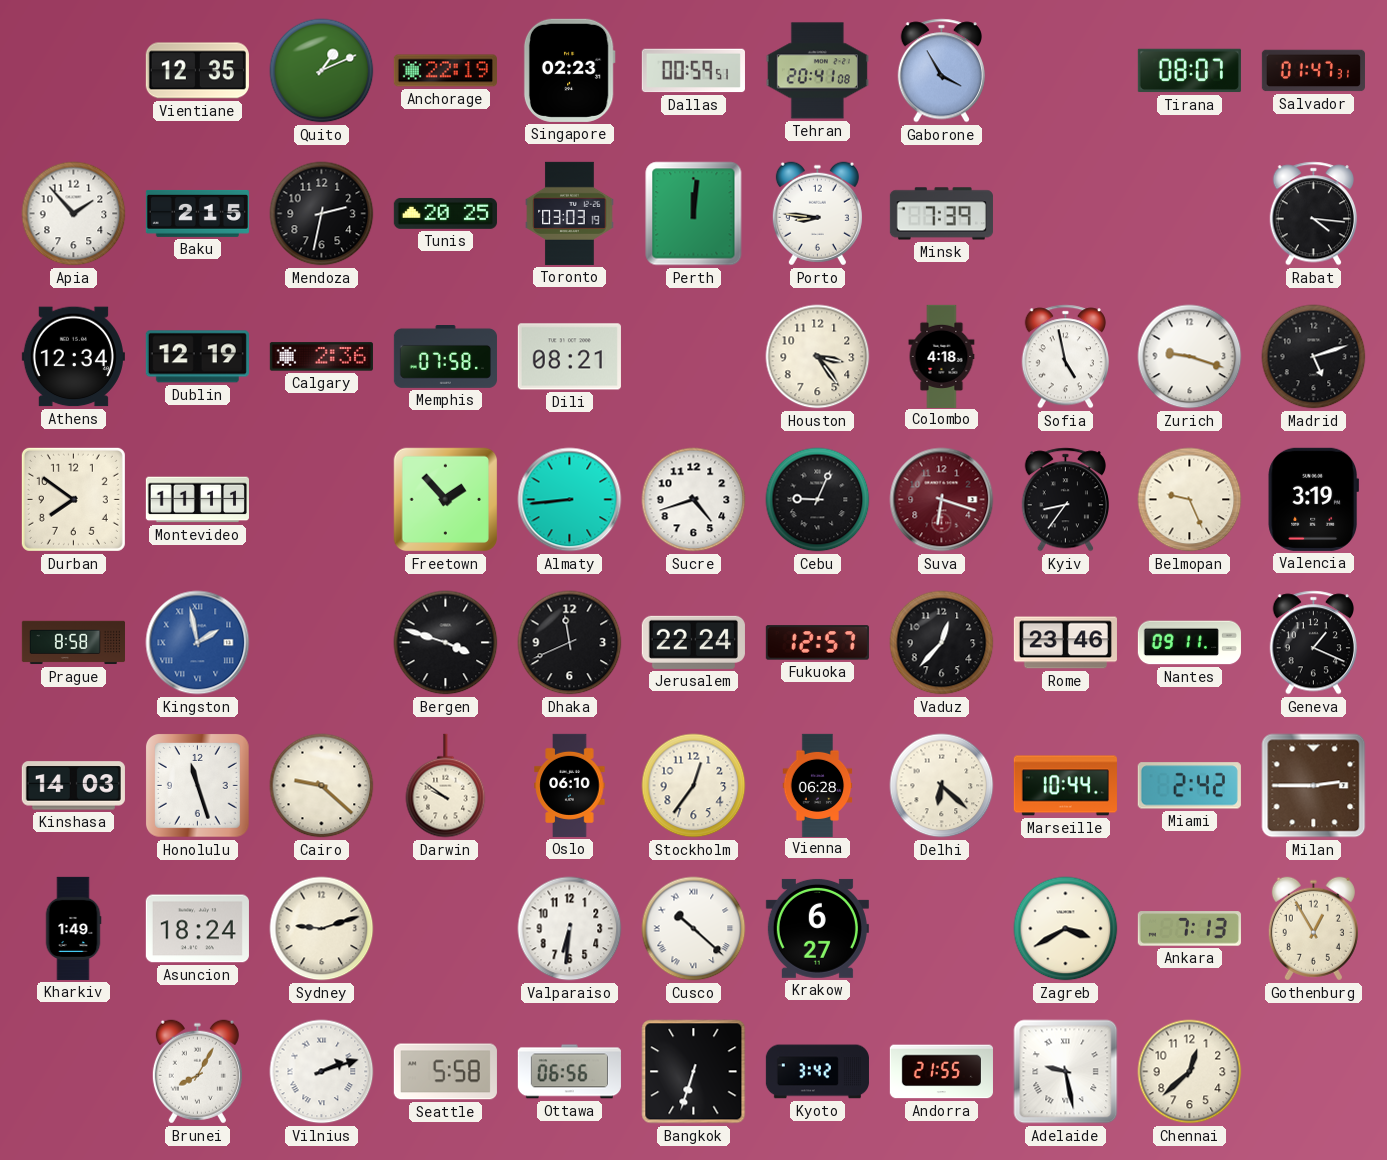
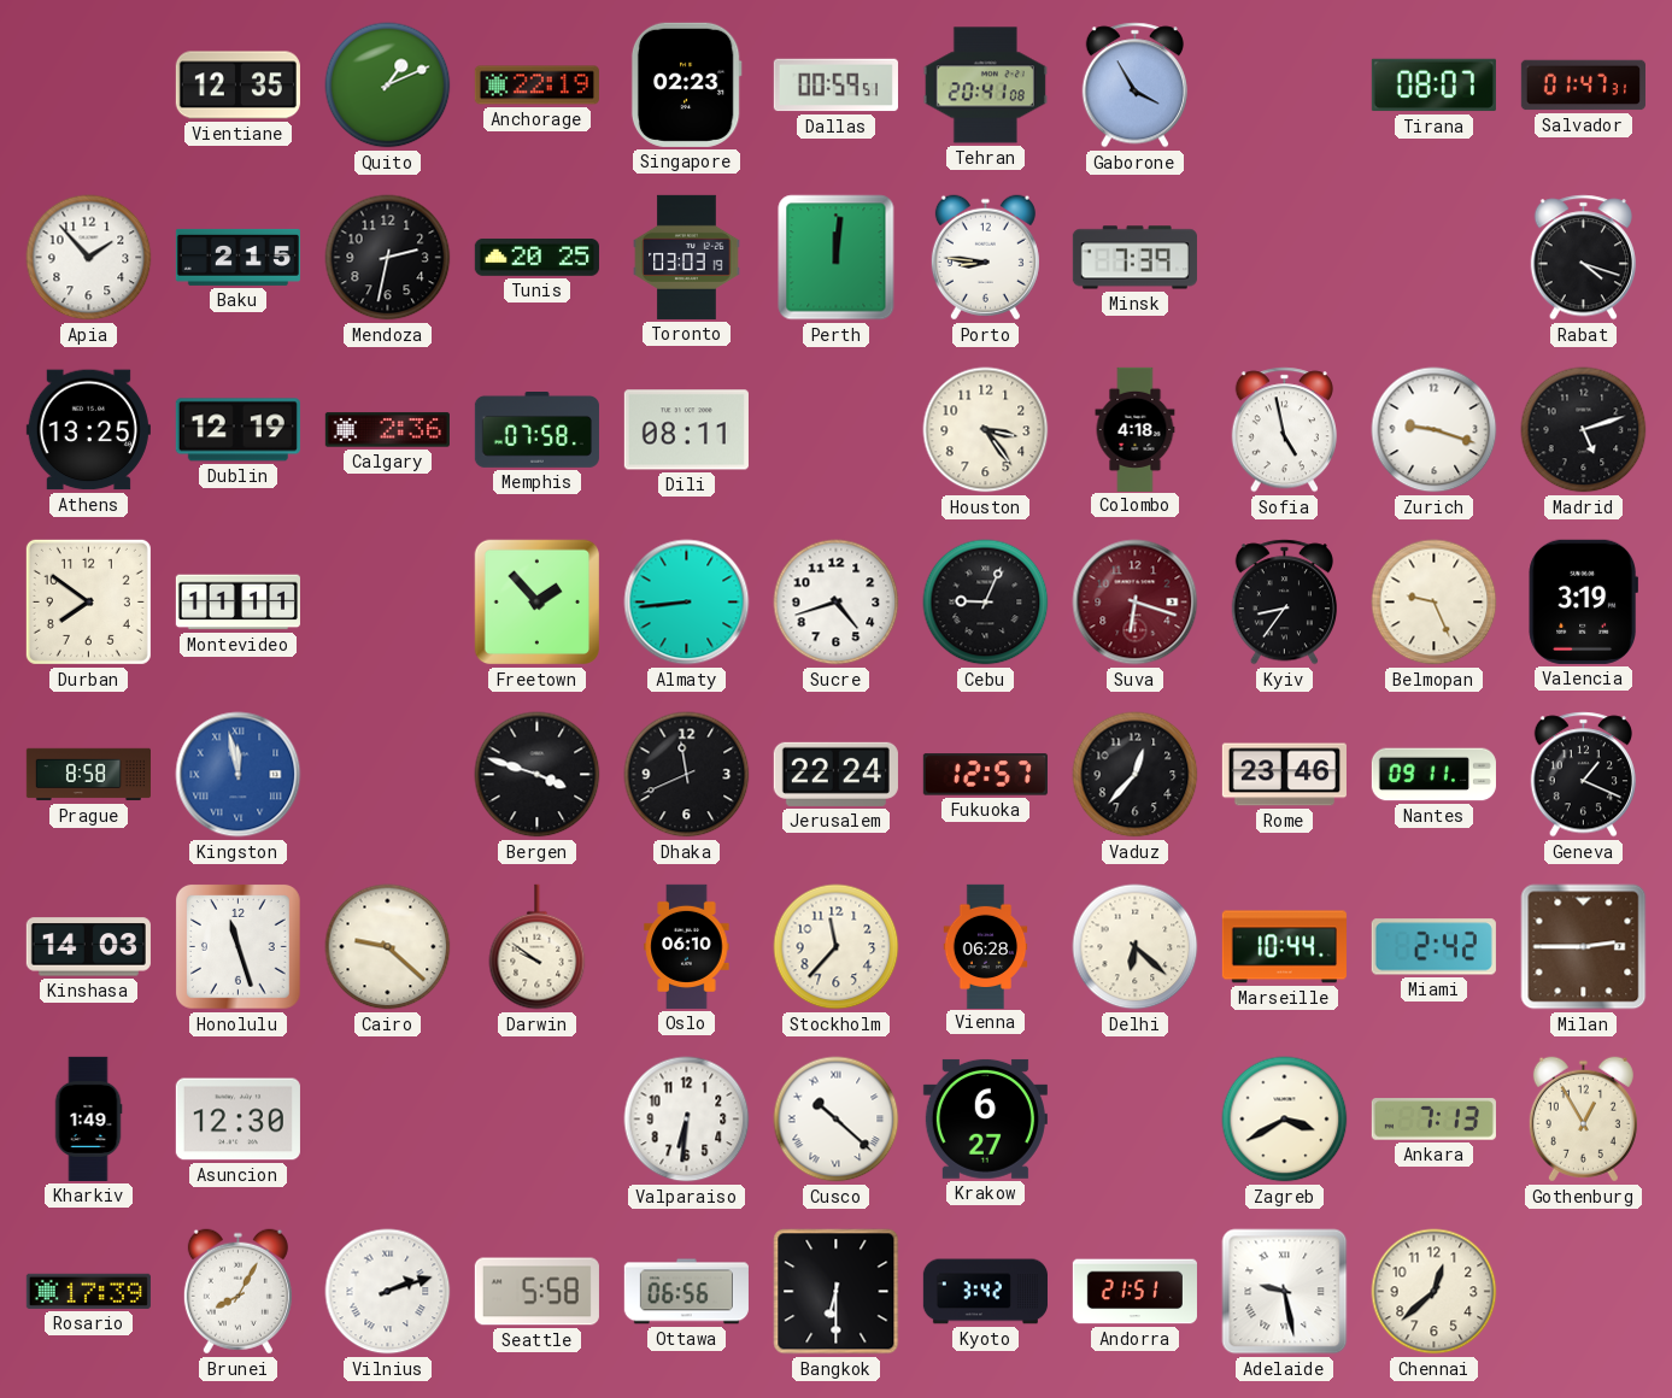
Rabat: 4:16 -> 4:18 (1583, 258)
Athens: 12:34 -> 13:25 (88, 430)
Dili: 08:21 -> 08:11 (686, 430)
Kingston: 1:58 -> 11:58 (239, 775)
Stockholm: 12:36 -> 11:37 (837, 947)
Asuncion: 18:24 -> 12:30 (237, 1120)
Sydney: 9:12 -> none (322, 929)
Rosario: none -> 17:39 (88, 1291)
Bangkok: 6:33 -> 6:30 (837, 1292)
Andorra: 21:55 -> 21:51 (1134, 1292)
